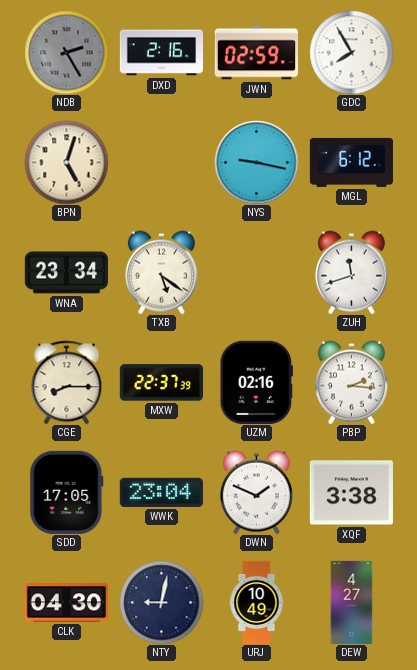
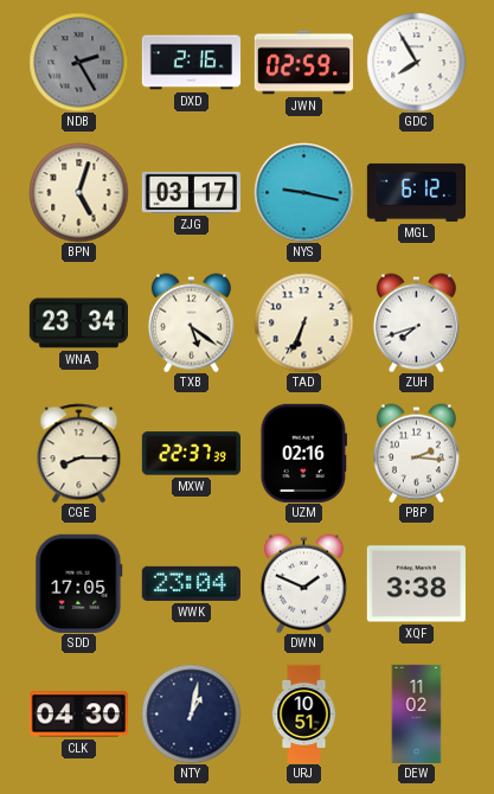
ZJG: none -> 03:17 (191, 192)
TAD: none -> 6:34 (303, 322)
ZUH: 11:42 -> 7:42 (416, 322)
NTY: 9:02 -> 1:02 (191, 713)
URJ: 10:49 -> 10:51 (304, 713)
DEW: 4:27 -> 11:02 (417, 713)
